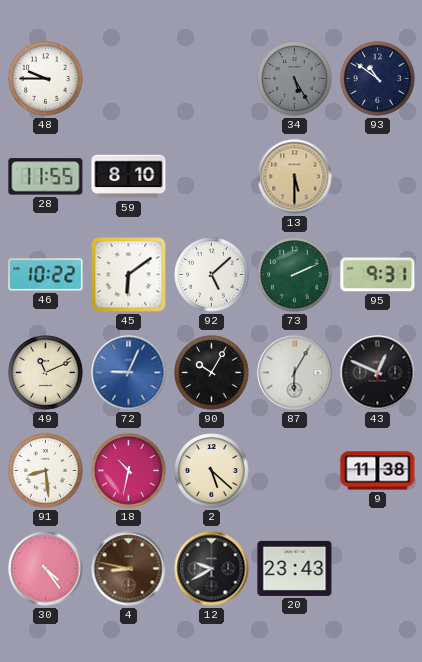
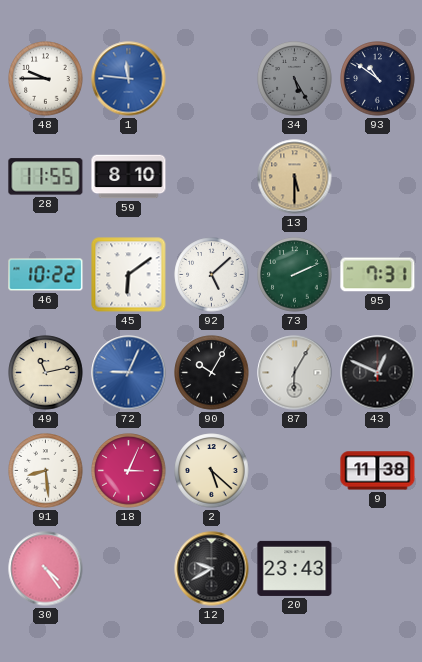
1: none -> 11:46 (129, 79)
95: 9:31 -> 7:31 (378, 275)
49: 11:11 -> 11:13 (46, 373)
18: 10:32 -> 3:04 (129, 471)
4: 8:47 -> none (129, 569)
